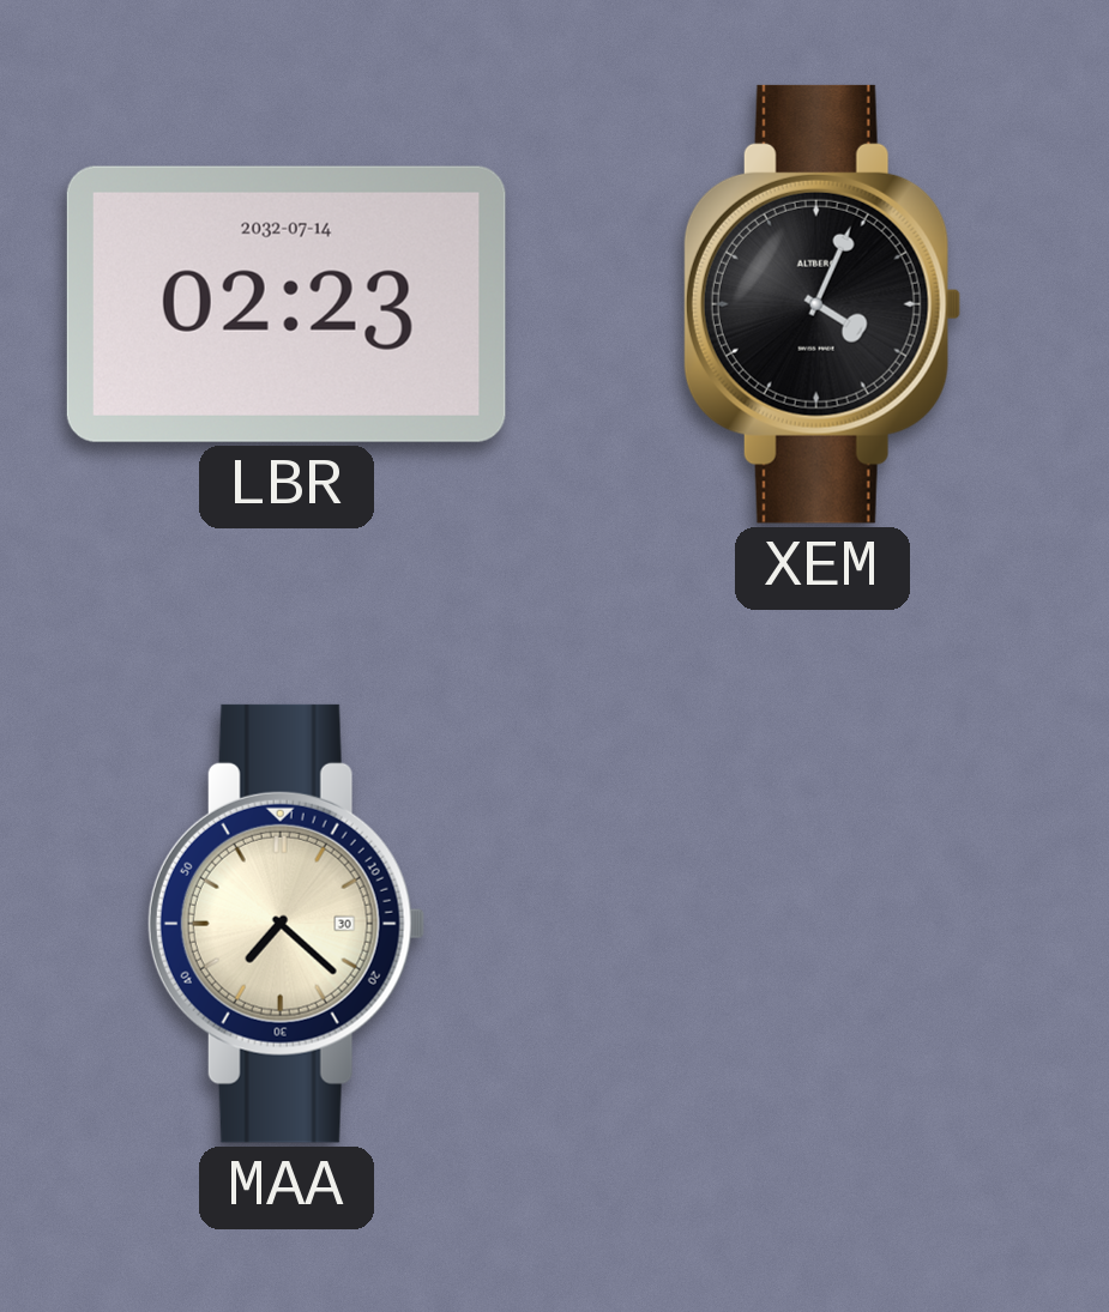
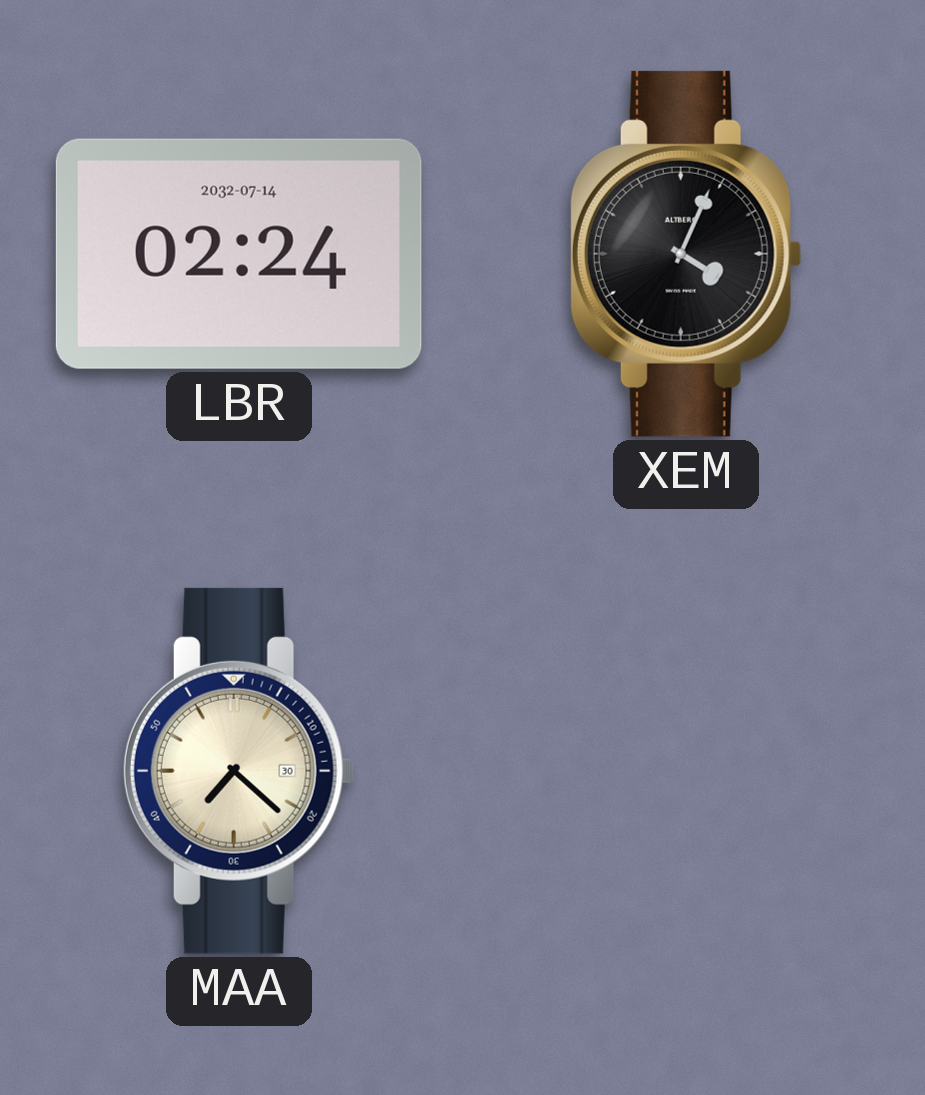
LBR: 02:23 -> 02:24 (239, 254)
